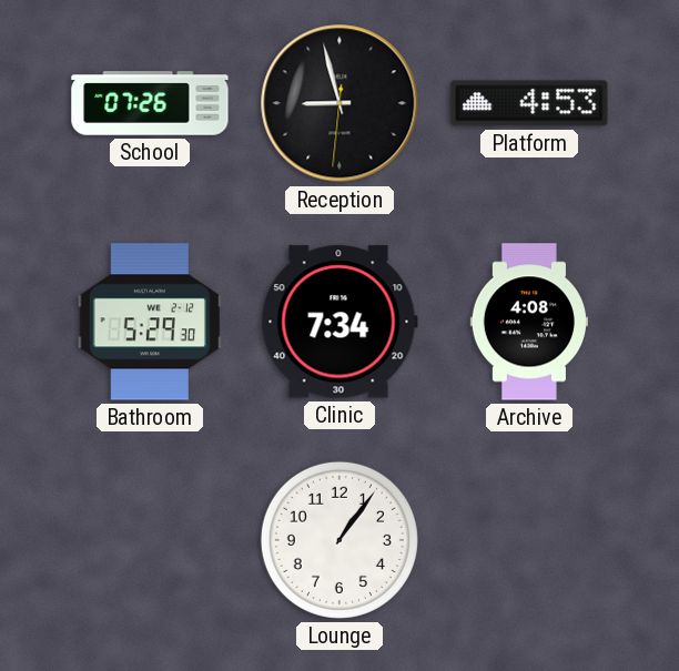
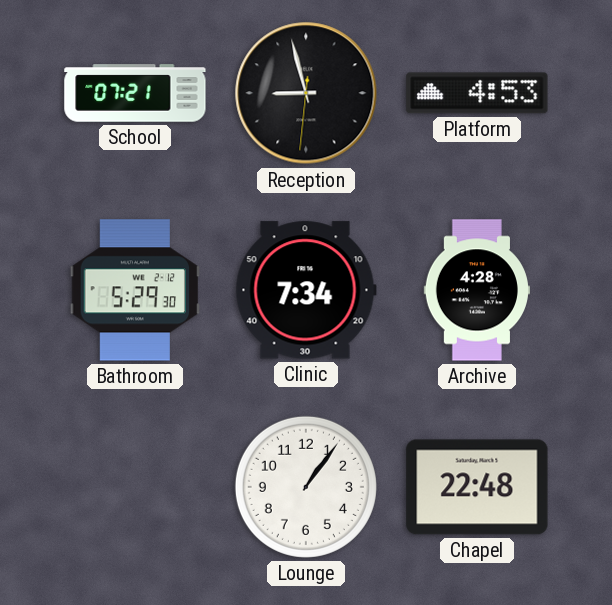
School: 07:26 -> 07:21 (135, 93)
Archive: 4:08 -> 4:28 (476, 290)
Chapel: none -> 22:48 (477, 487)
